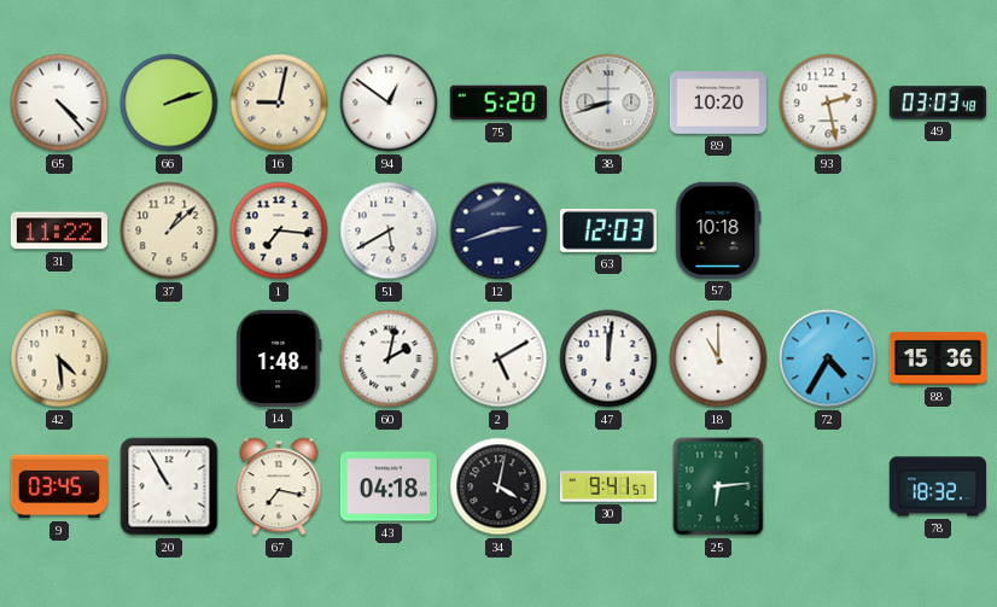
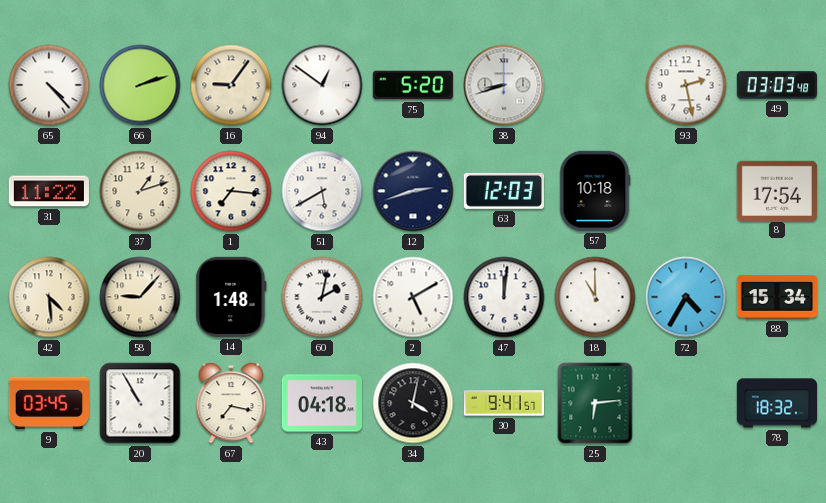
16: 9:02 -> 9:06 (231, 85)
89: 10:20 -> none (718, 103)
37: 1:08 -> 1:12 (140, 191)
8: none -> 17:54 (777, 190)
58: none -> 9:07 (140, 297)
88: 15:36 -> 15:34 (776, 297)
